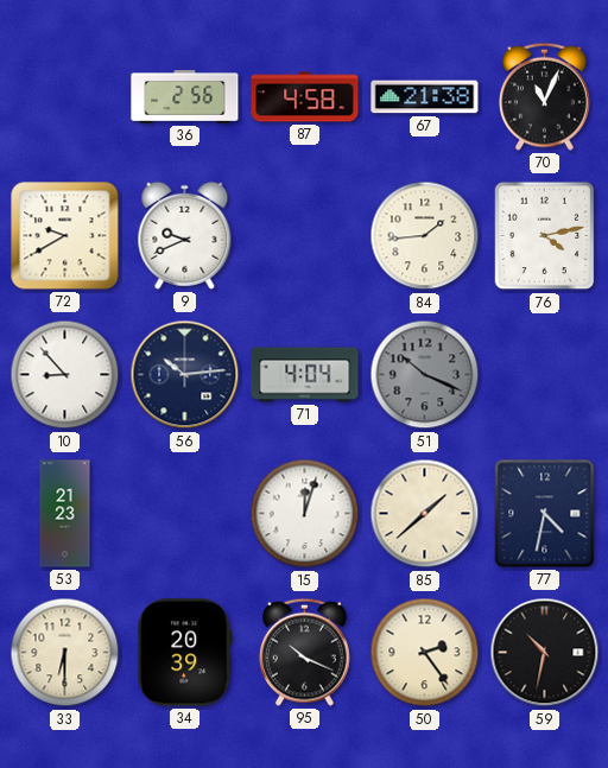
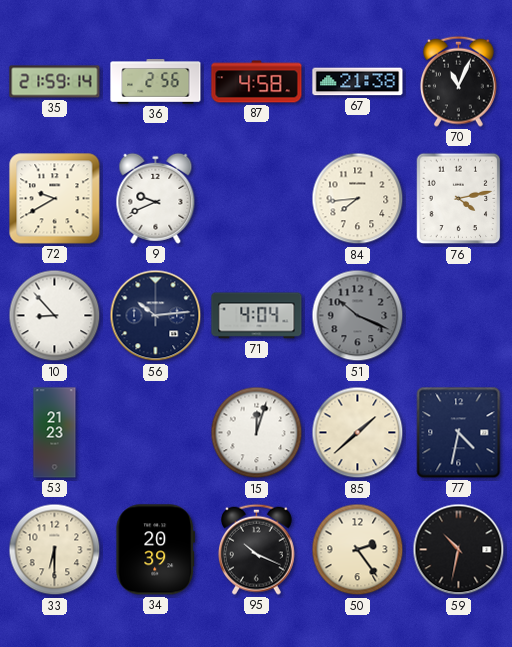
35: none -> 21:59 (55, 82)
84: 1:44 -> 7:44 (358, 199)
